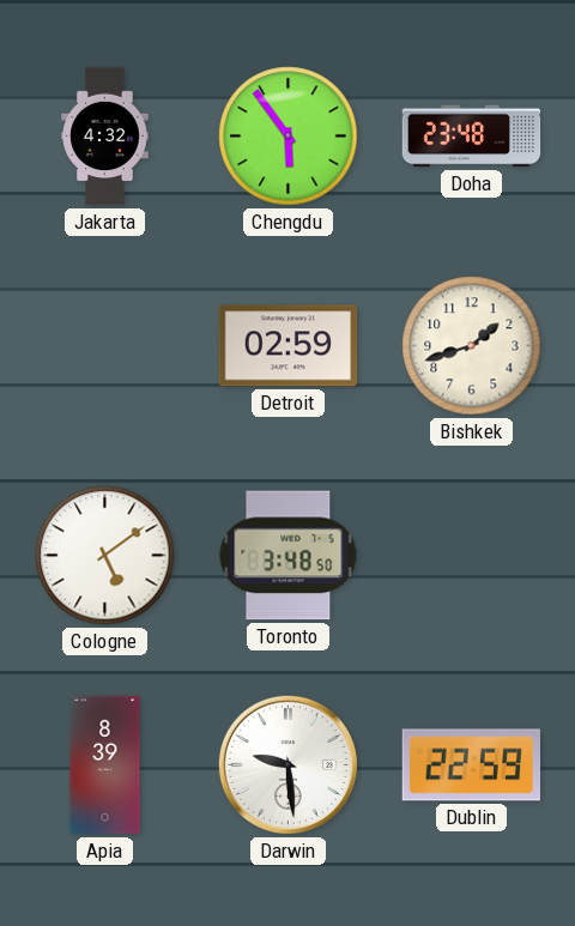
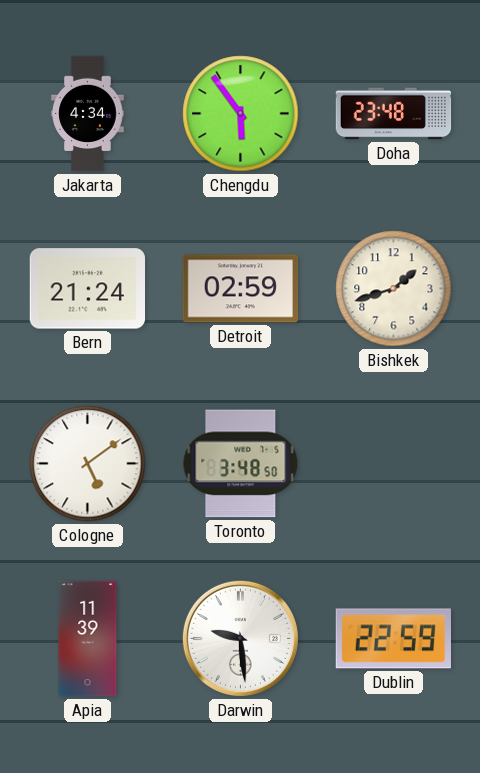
Jakarta: 4:32 -> 4:34 (88, 114)
Bern: none -> 21:24 (88, 289)
Apia: 8:39 -> 11:39 (88, 639)
